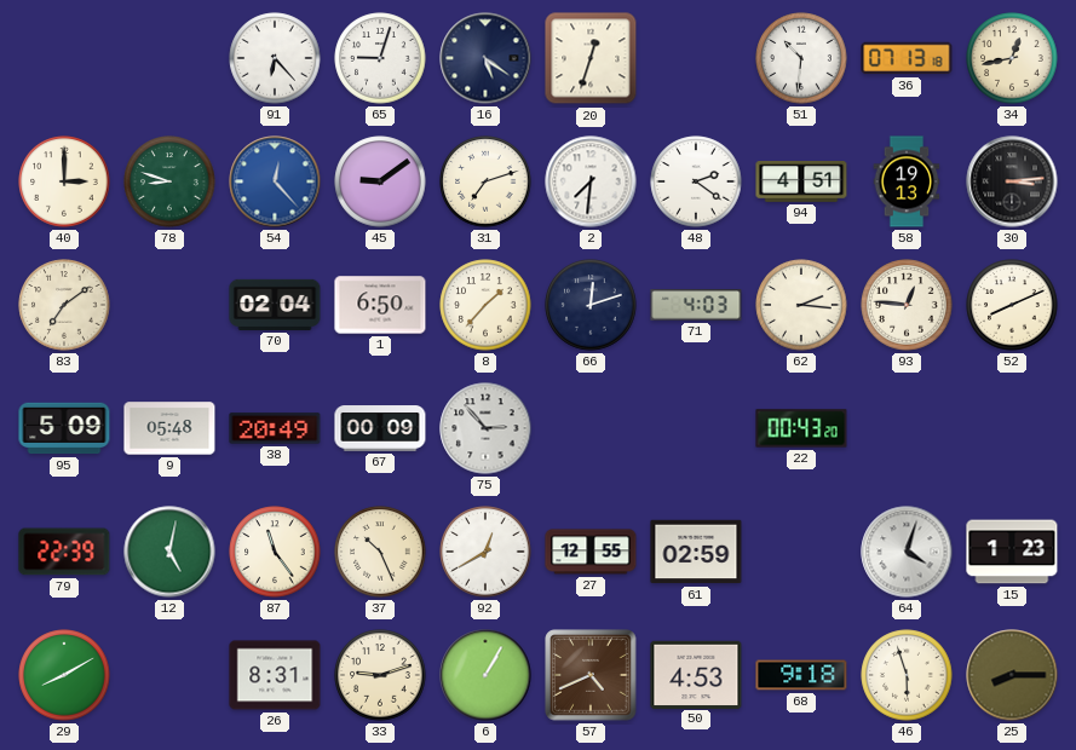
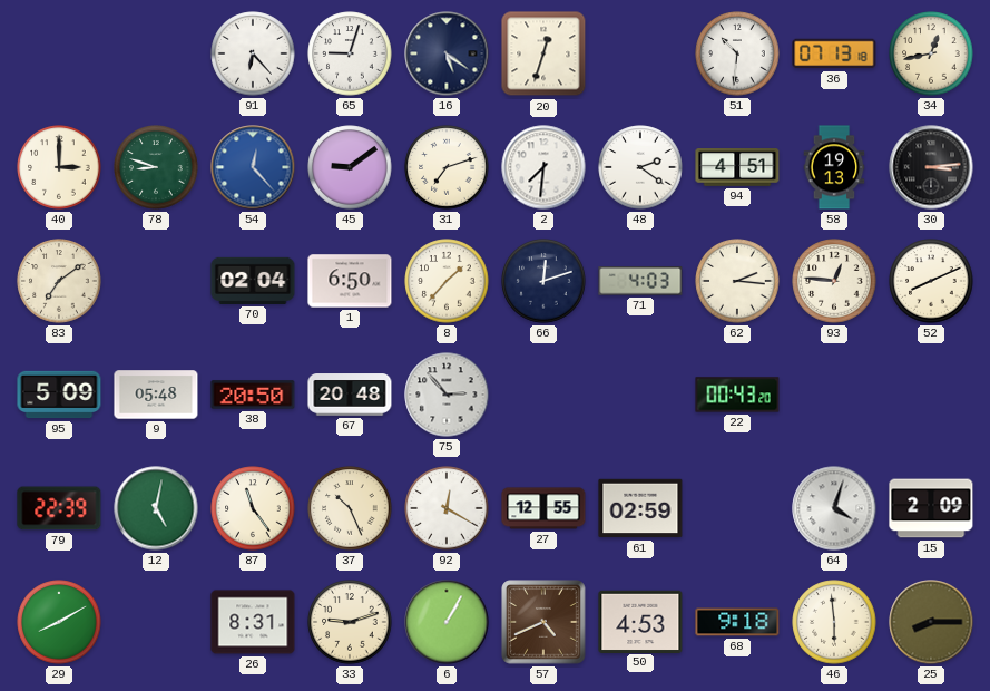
38: 20:49 -> 20:50 (253, 395)
67: 00:09 -> 20:48 (350, 395)
92: 12:40 -> 12:20 (447, 508)
15: 1:23 -> 2:09 (931, 508)
46: 5:57 -> 5:59 (834, 622)
